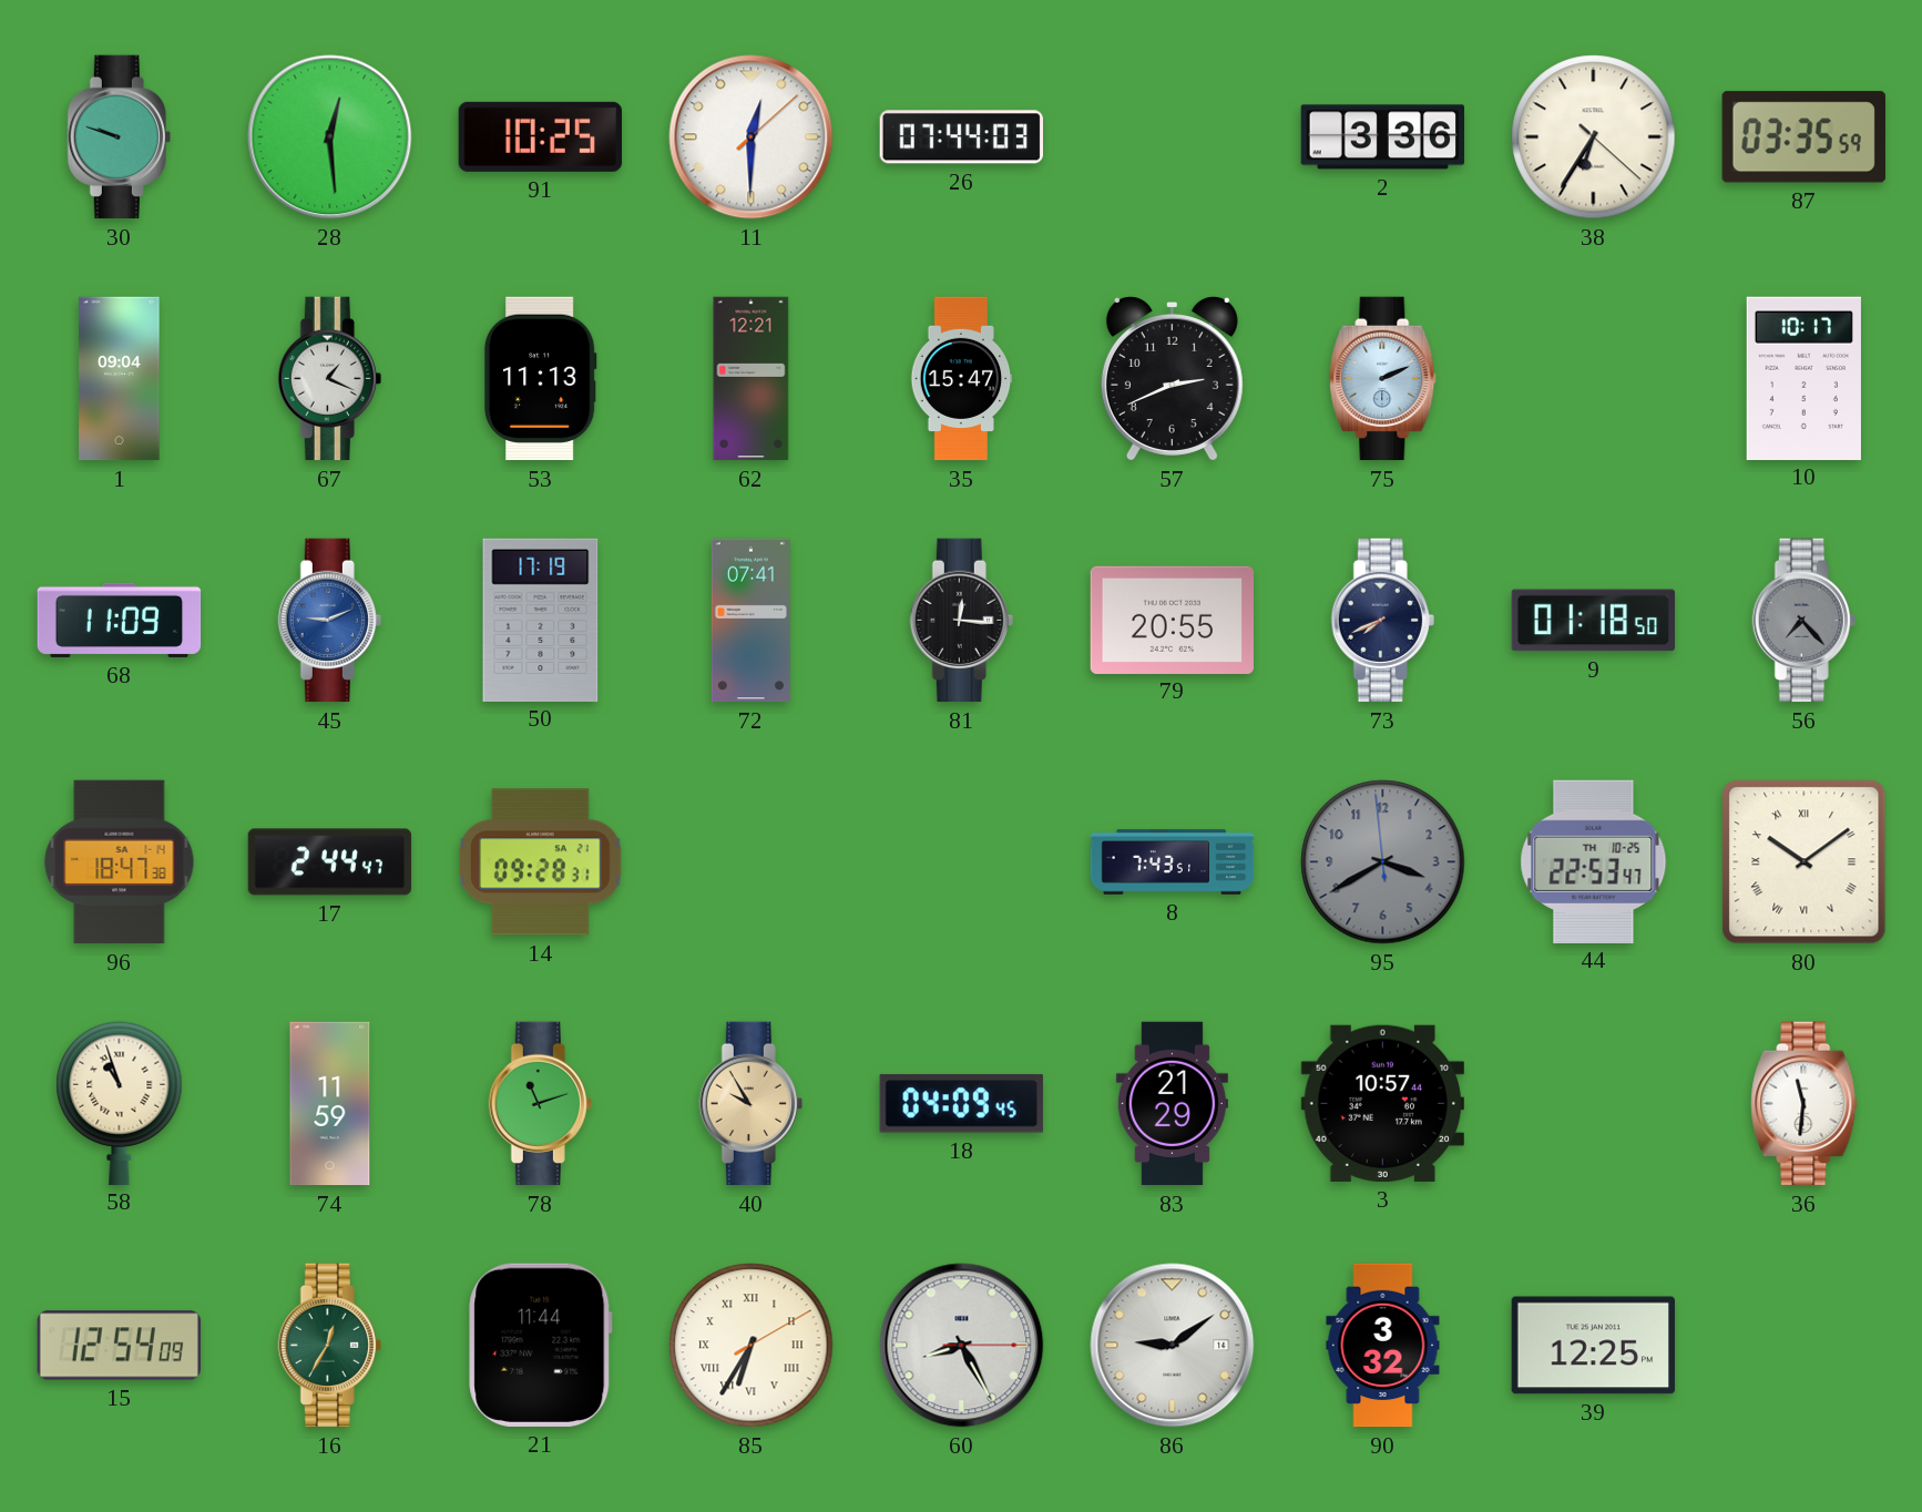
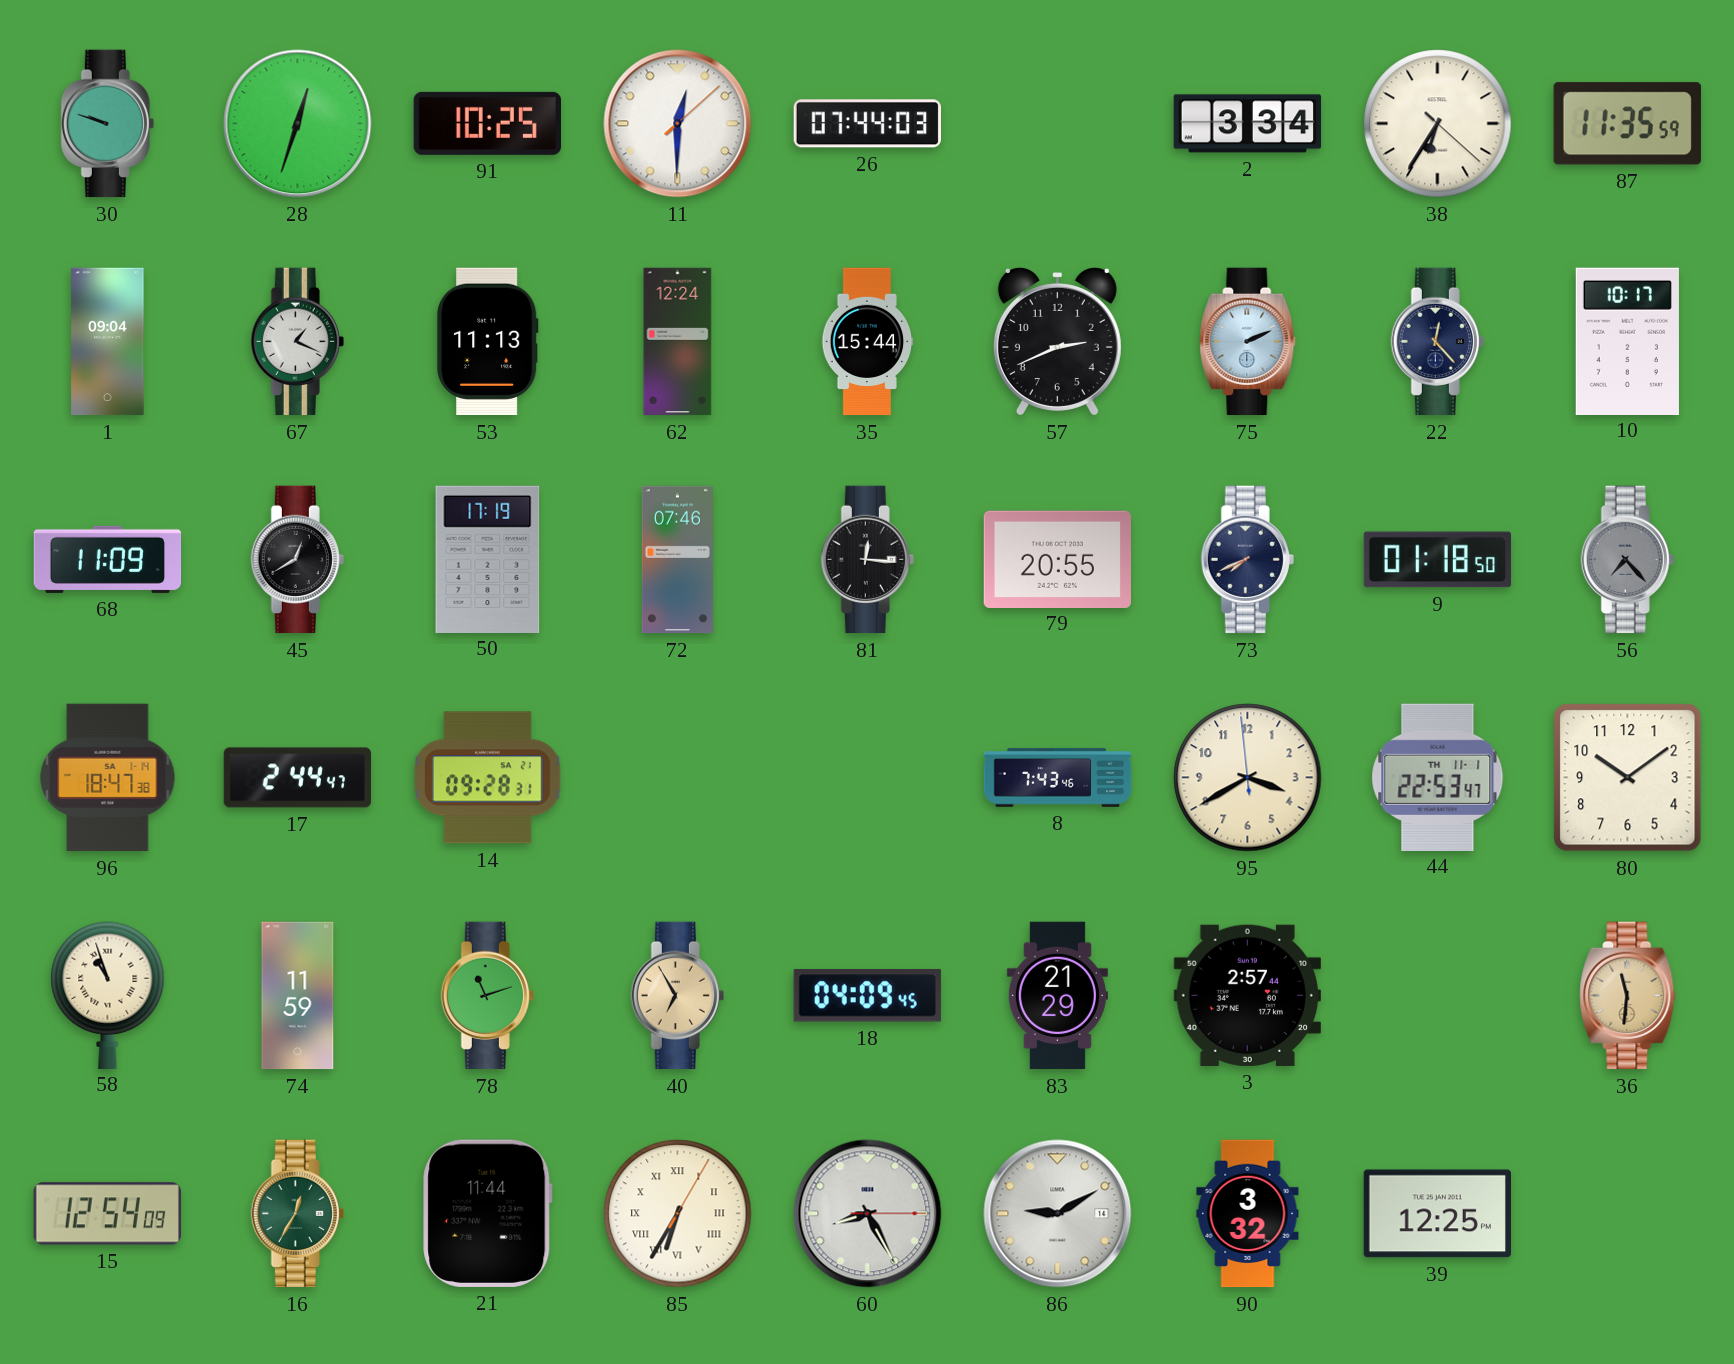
28: 12:29 -> 12:33 (298, 124)
2: 3:36 -> 3:34 (1248, 124)
87: 03:35 -> 11:35 (1627, 124)
62: 12:21 -> 12:24 (678, 342)
35: 15:47 -> 15:44 (867, 342)
22: none -> 12:23 (1437, 342)
45: 9:11 -> 12:40 (297, 560)
45 dial: blue -> black (297, 560)
72: 07:41 -> 07:46 (677, 560)
8: 7:43:51 -> 7:43:46 (1058, 778)
95 dial: grey -> cream (1248, 778)
44 date: TH 10-25 -> TH 11-1 (1438, 777)
80 numerals: Roman -> Arabic (1628, 778)
40: 9:55 -> 6:55 (677, 996)
3: 10:57 -> 2:57 (1247, 995)
36 dial: white -> champagne (1628, 996)
85: 6:35:10 -> 6:35:05 (678, 1214)
86: 9:09 -> 9:10 (1058, 1214)
